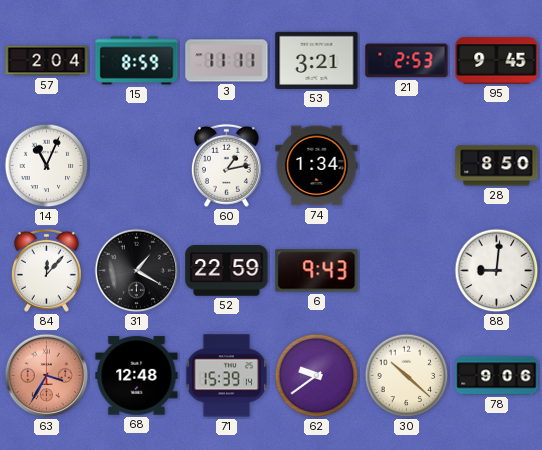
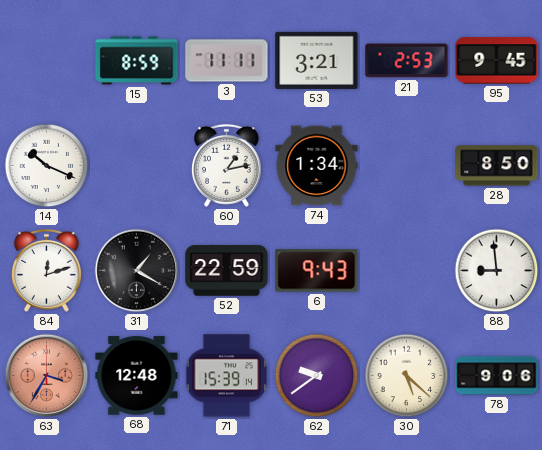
57: 2:04 -> none (47, 61)
14: 11:04 -> 10:19 (47, 166)
84: 12:07 -> 12:12 (46, 270)
88: 9:01 -> 8:59 (497, 271)
30: 10:22 -> 5:22 (407, 376)
